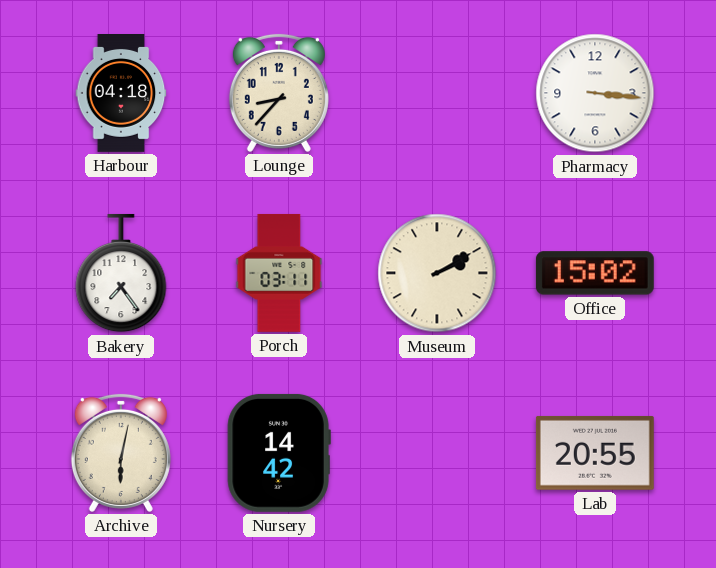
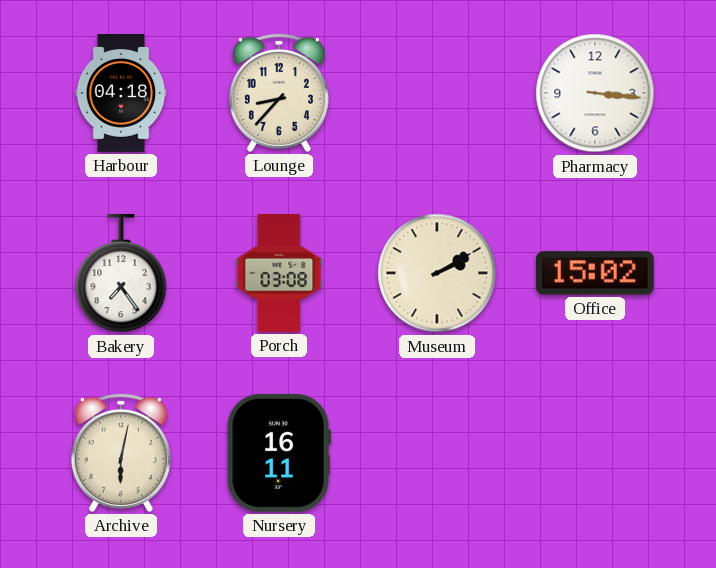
Porch: 03:11 -> 03:08 (279, 273)
Nursery: 14:42 -> 16:11 (279, 453)
Lab: 20:55 -> none (595, 453)
